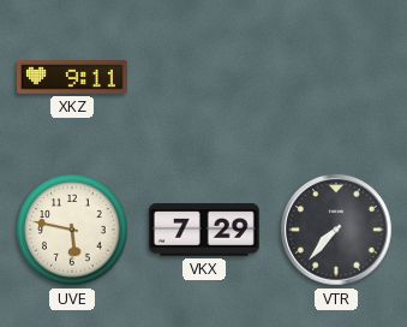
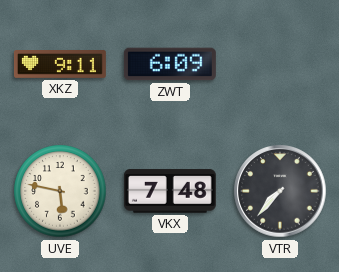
ZWT: none -> 6:09 (170, 64)
VKX: 7:29 -> 7:48 (170, 191)
